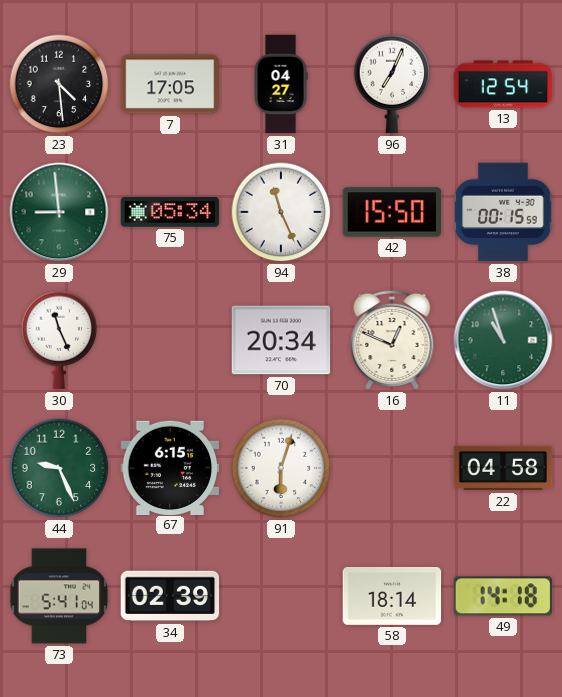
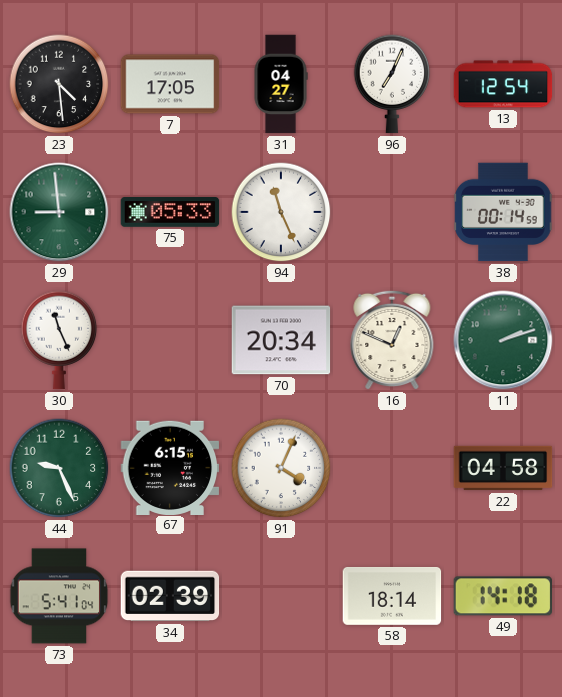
75: 05:34 -> 05:33 (170, 213)
42: 15:50 -> none (392, 212)
38: 00:15 -> 00:14 (503, 212)
11: 10:57 -> 2:12 (503, 340)
91: 6:03 -> 4:04 (281, 468)
